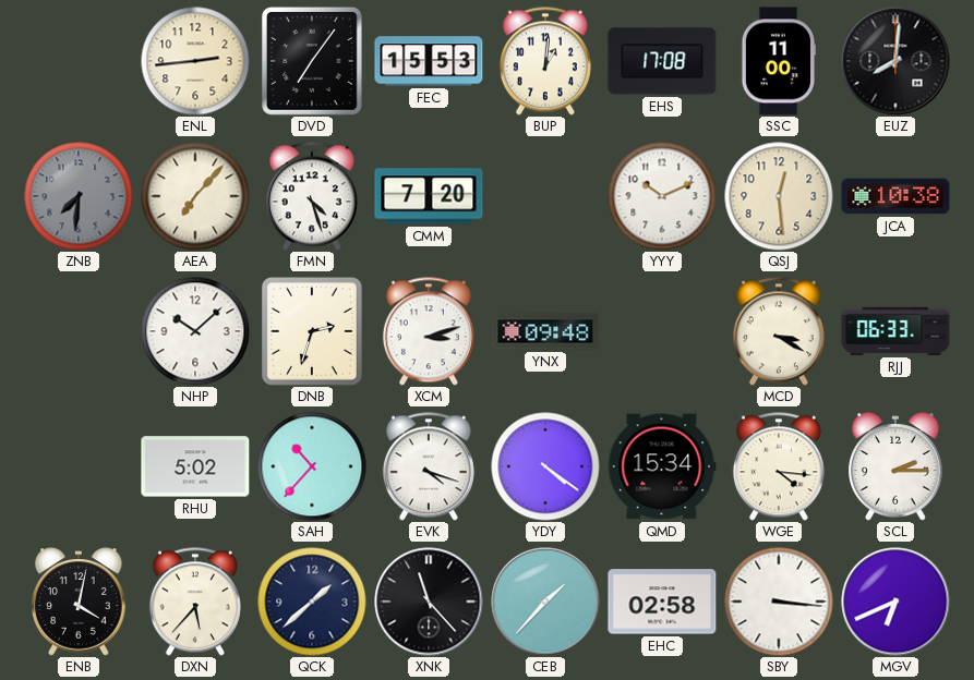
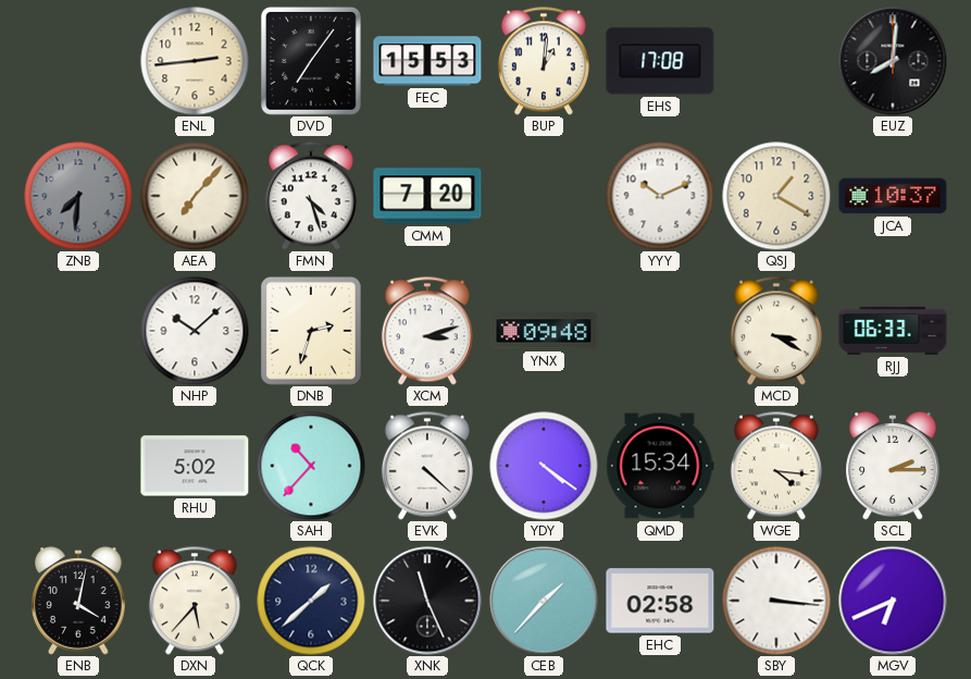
SSC: 11:00 -> none (778, 61)
QSJ: 12:29 -> 1:20 (776, 196)
JCA: 10:38 -> 10:37 (893, 196)
EVK: 4:18 -> 4:22 (427, 466)
XNK: 11:23 -> 11:26 (427, 601)
